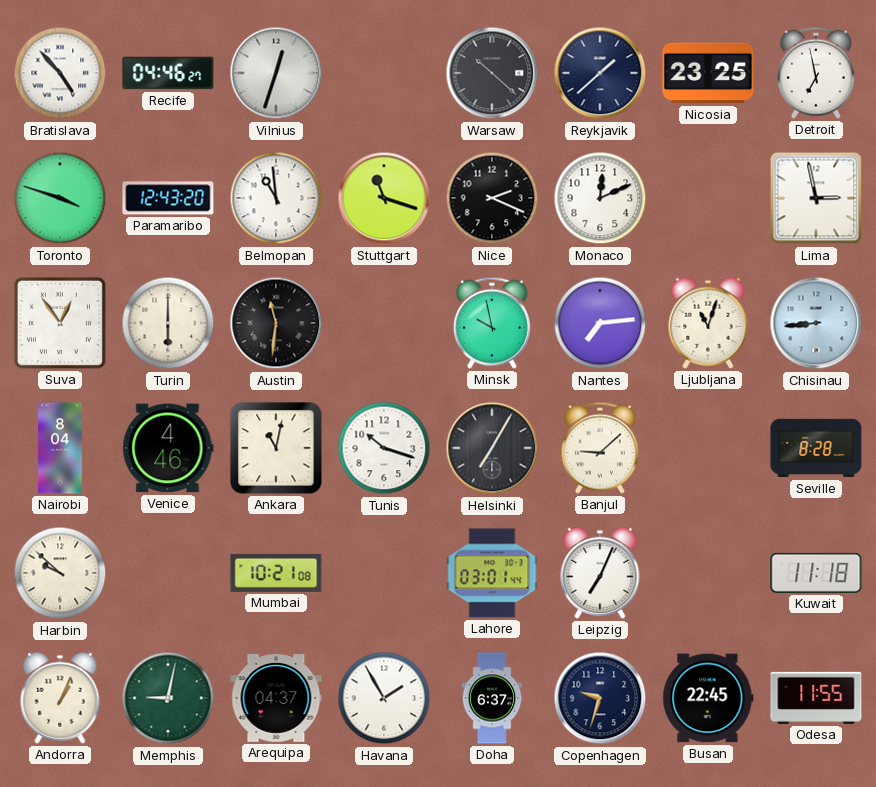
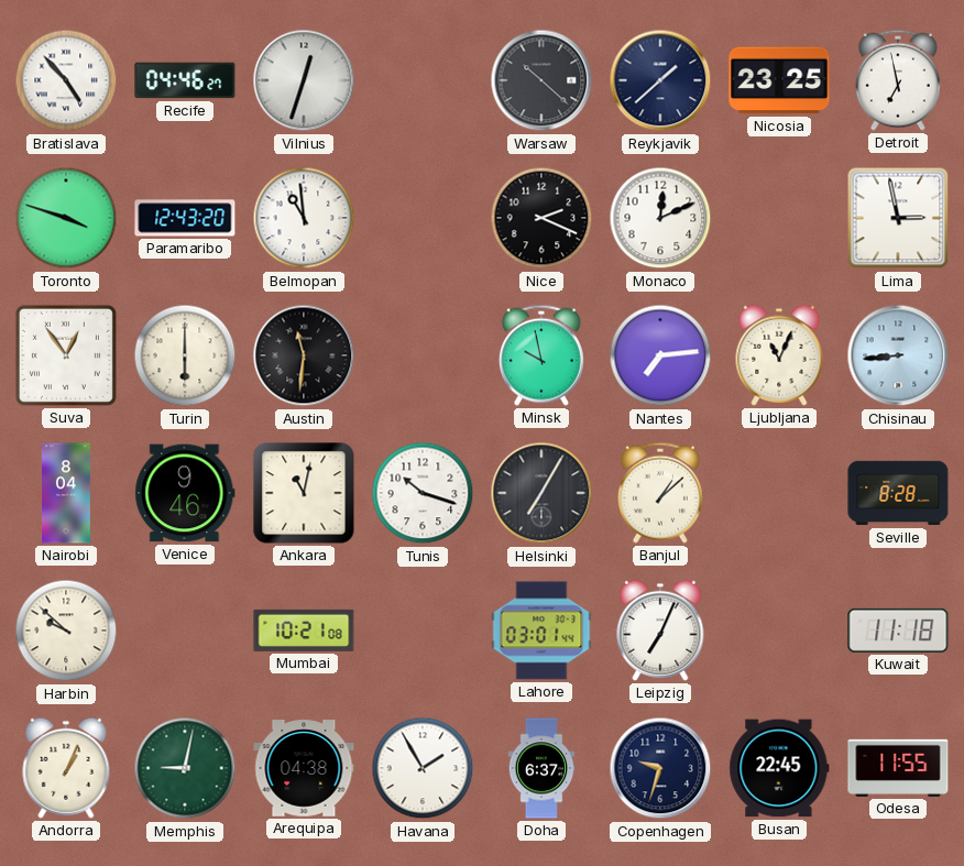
Stuttgart: 11:18 -> none (384, 198)
Ljubljana: 11:03 -> 11:04 (779, 355)
Venice: 4:46 -> 9:46 (185, 493)
Banjul: 9:08 -> 1:08 (660, 493)
Arequipa: 04:37 -> 04:38 (304, 768)
